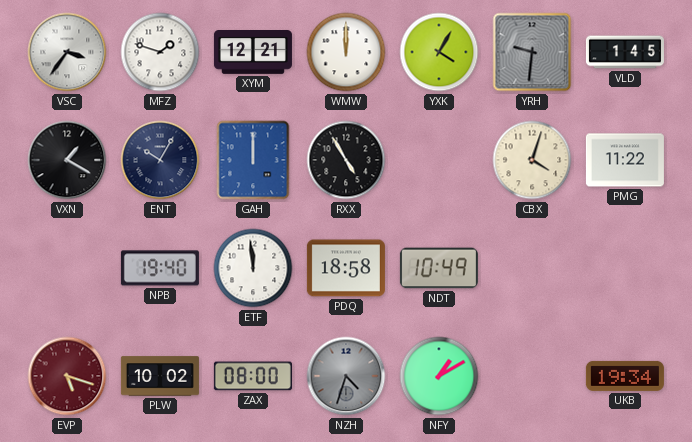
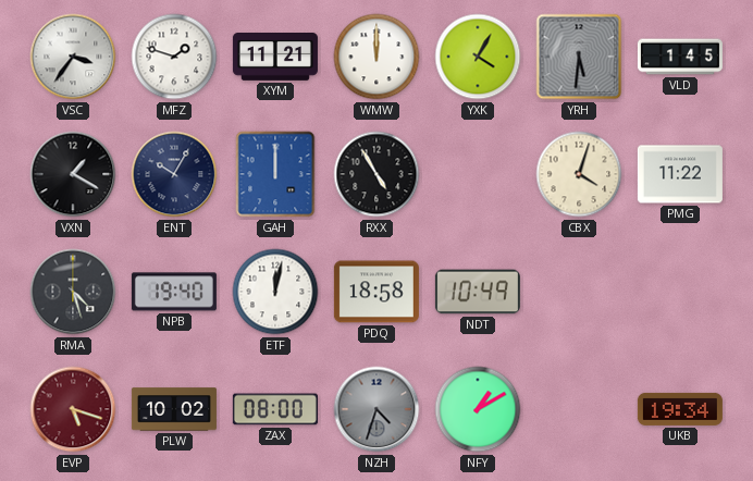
XYM: 12:21 -> 11:21 (275, 58)
YRH: 9:31 -> 5:31 (579, 57)
RMA: none -> 4:27 (73, 292)
ETF: 11:59 -> 12:02 (275, 292)
